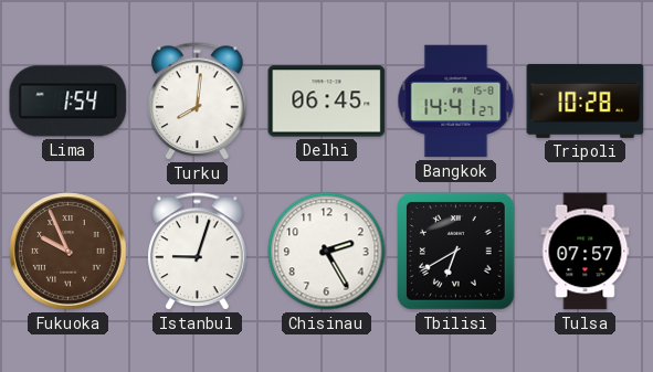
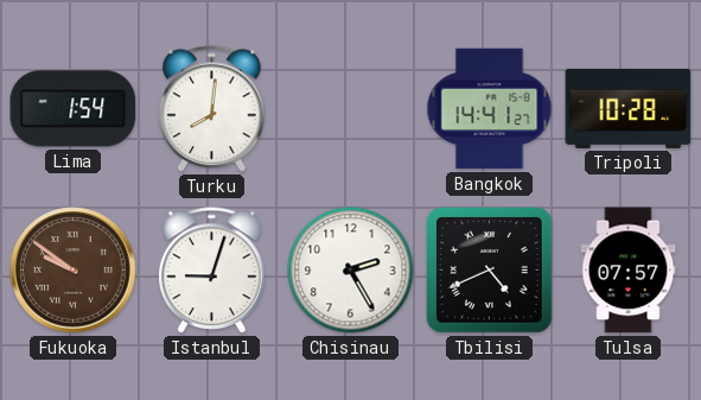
Delhi: 06:45 -> none (327, 102)
Fukuoka: 9:56 -> 9:51 (74, 271)
Tbilisi: 6:40 -> 4:41 (490, 271)
